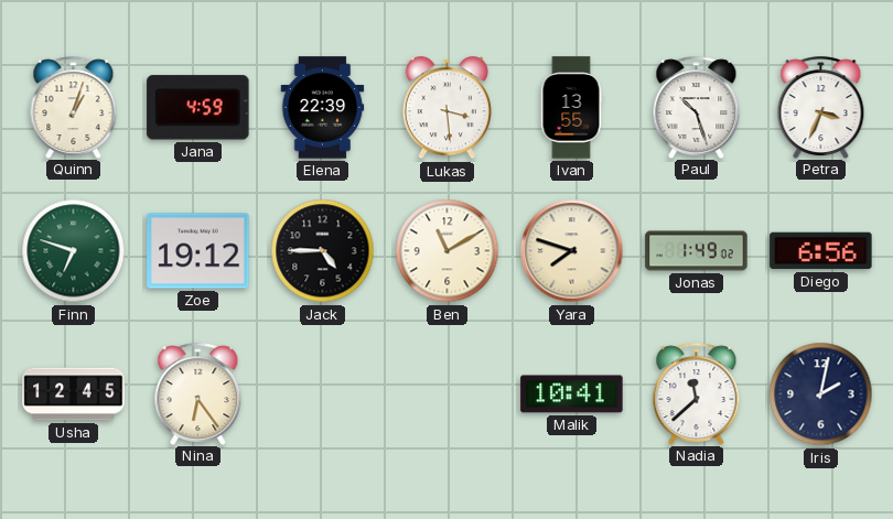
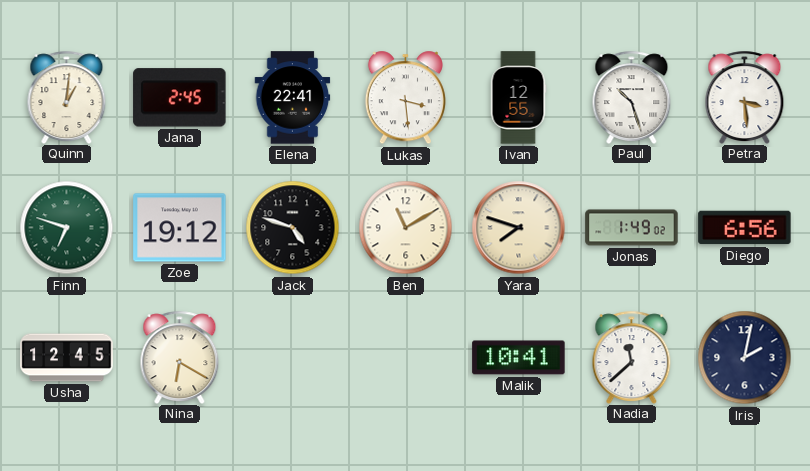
Quinn: 1:03 -> 1:01 (67, 97)
Jana: 4:59 -> 2:45 (180, 98)
Elena: 22:39 -> 22:41 (293, 98)
Ivan: 13:55 -> 12:55 (518, 98)
Petra: 3:34 -> 3:29 (745, 97)
Jack: 4:45 -> 4:48 (293, 228)
Nina: 6:24 -> 6:20 (180, 357)
